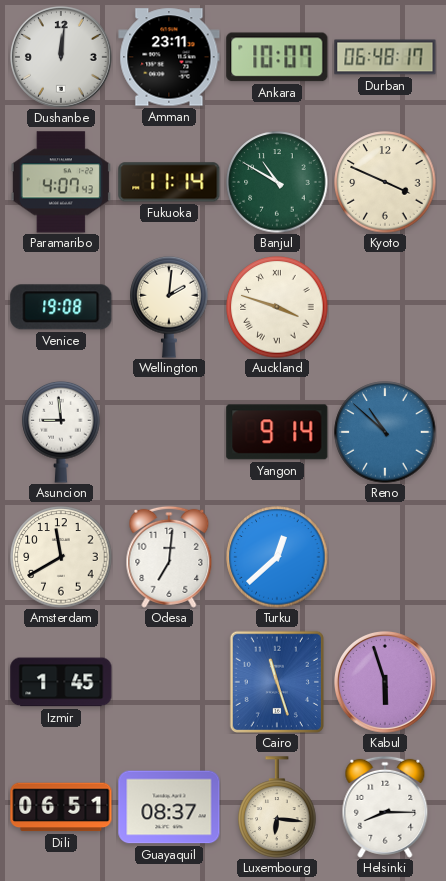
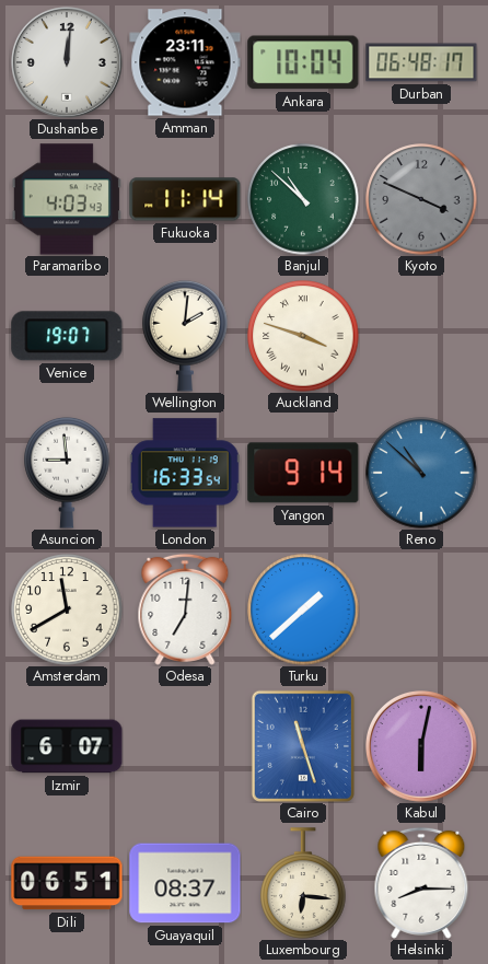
Ankara: 10:07 -> 10:04 (303, 62)
Paramaribo: 4:07 -> 4:03 (67, 199)
Banjul: 10:50 -> 10:52 (303, 199)
Kyoto dial: cream -> grey (421, 199)
Venice: 19:08 -> 19:07 (67, 336)
London: none -> 16:33 (185, 473)
Turku: 12:38 -> 1:38 (303, 609)
Izmir: 1:45 -> 6:07 (67, 746)
Kabul: 5:57 -> 6:02 (422, 747)
